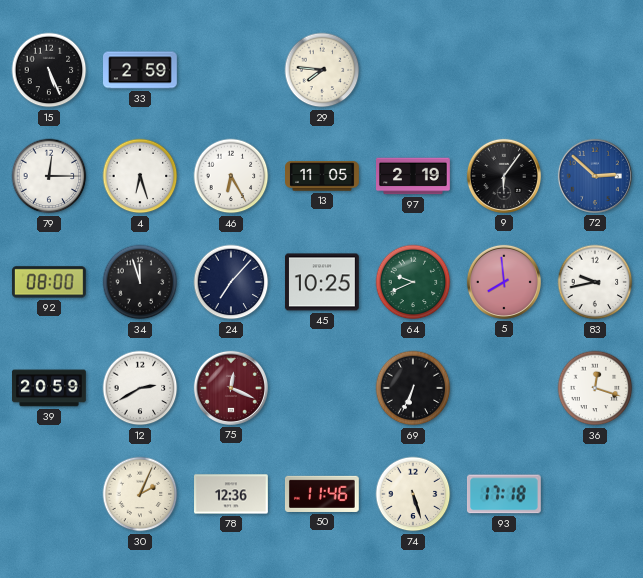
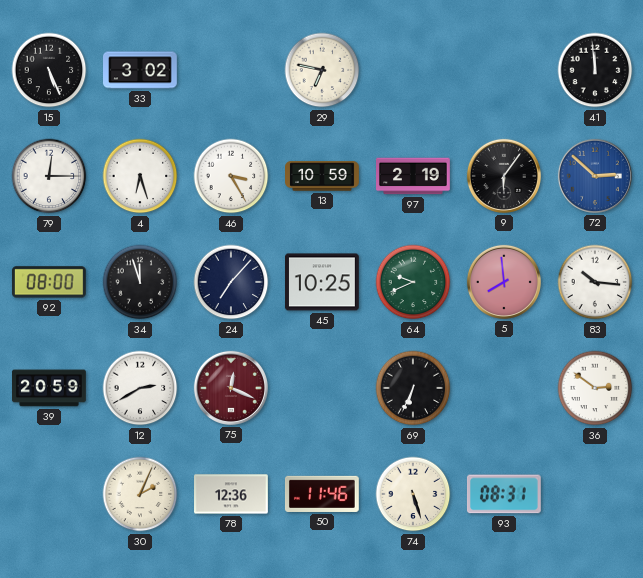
33: 2:59 -> 3:02 (141, 70)
29: 7:46 -> 6:47 (322, 70)
41: none -> 11:59 (595, 70)
46: 6:25 -> 3:25 (231, 176)
13: 11:05 -> 10:59 (323, 176)
83: 9:43 -> 10:16 (595, 282)
36: 12:18 -> 2:51 (595, 388)
93: 17:18 -> 08:31 (504, 494)
